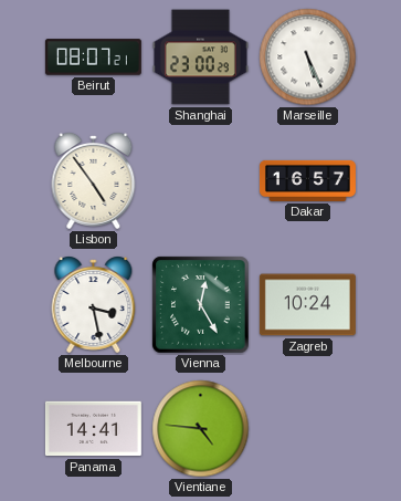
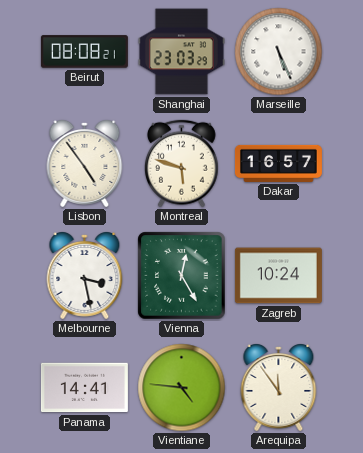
Beirut: 08:07 -> 08:08 (84, 52)
Shanghai: 23:00 -> 23:03 (181, 52)
Montreal: none -> 5:48 (182, 164)
Arequipa: none -> 11:54 (279, 388)
